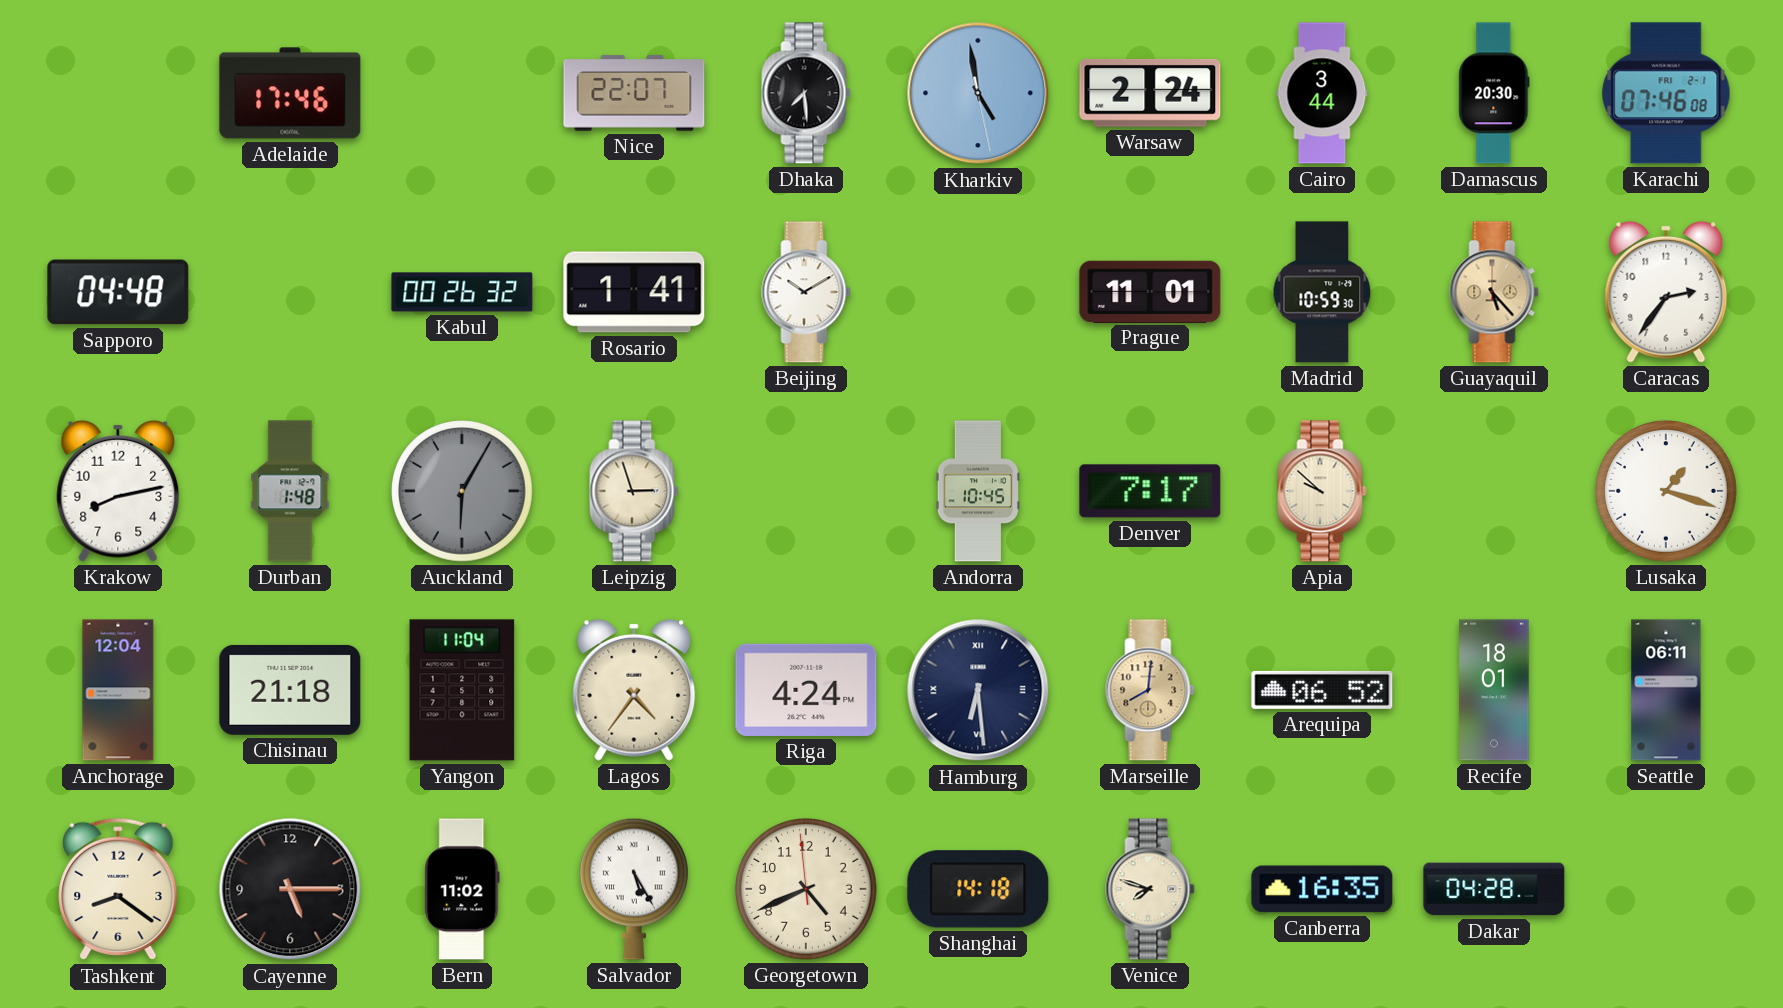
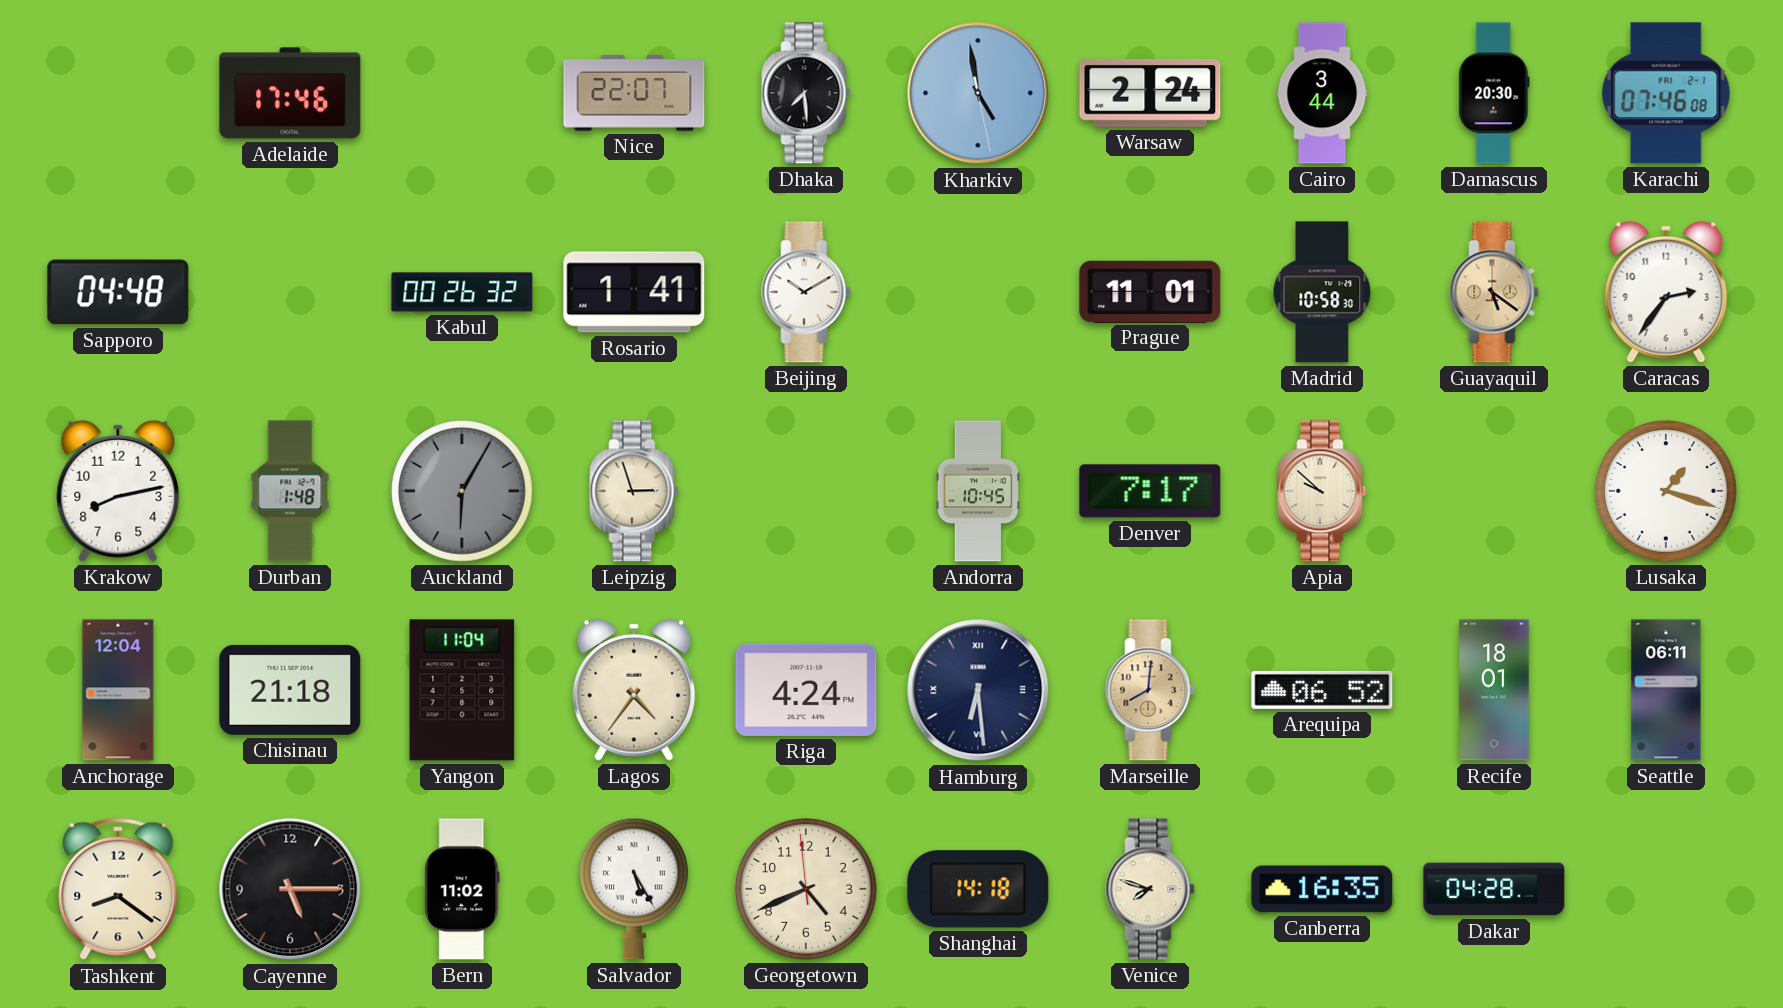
Madrid: 10:59 -> 10:58 (1322, 292)
Guayaquil: 5:23 -> 5:21 (1494, 292)
